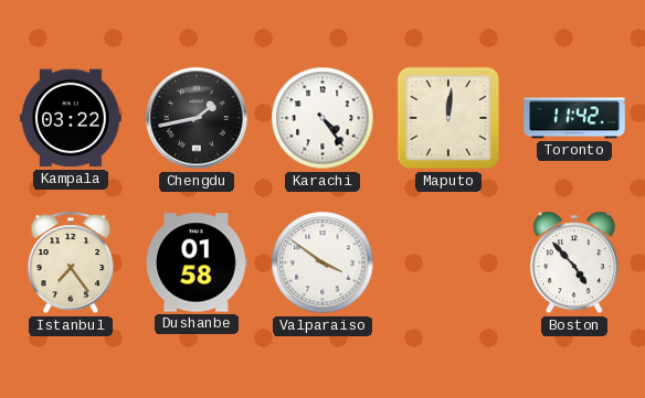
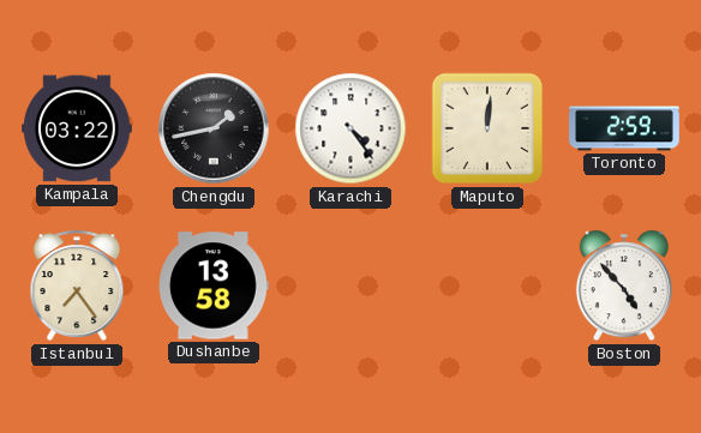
Toronto: 11:42 -> 2:59 (624, 128)
Dushanbe: 01:58 -> 13:58 (215, 285)
Valparaiso: 3:51 -> none (322, 262)
